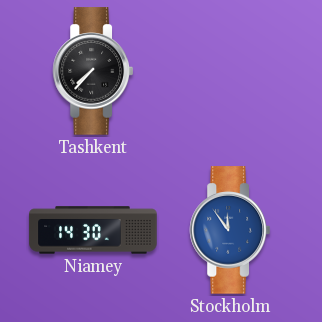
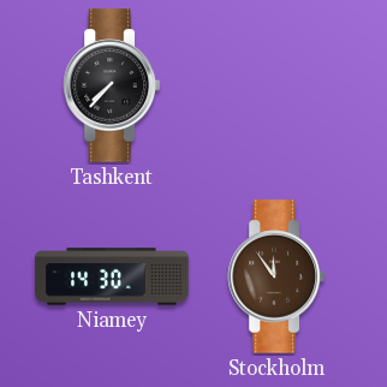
Stockholm dial: blue -> brown (275, 276)
